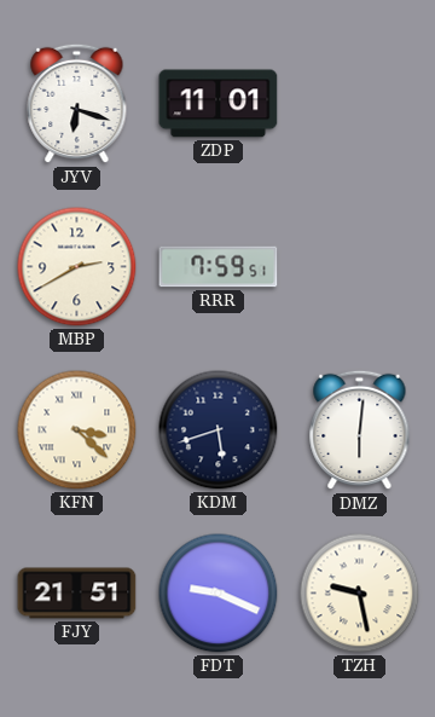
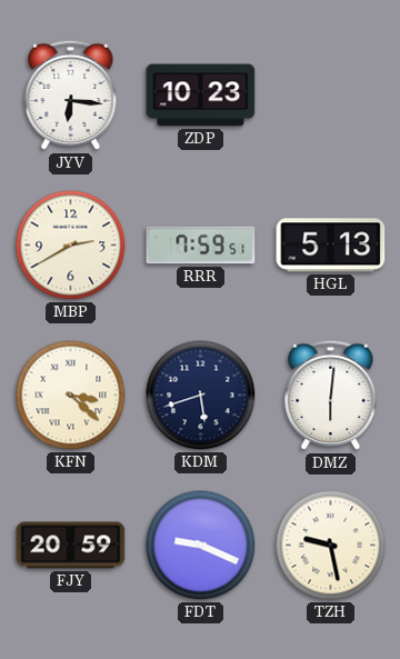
JYV: 6:18 -> 6:16 (71, 96)
ZDP: 11:01 -> 10:23 (201, 96)
HGL: none -> 5:13 (331, 246)
FJY: 21:51 -> 20:59 (71, 546)
